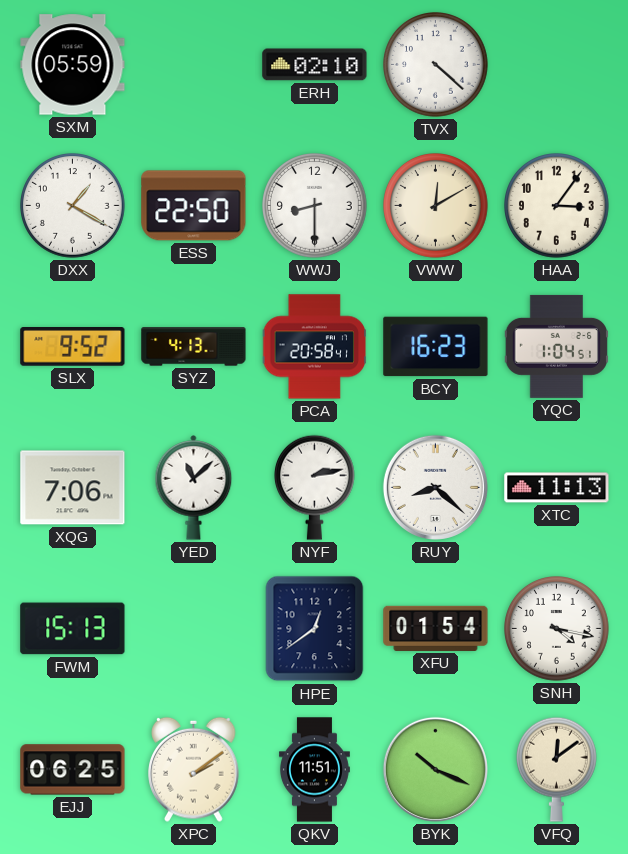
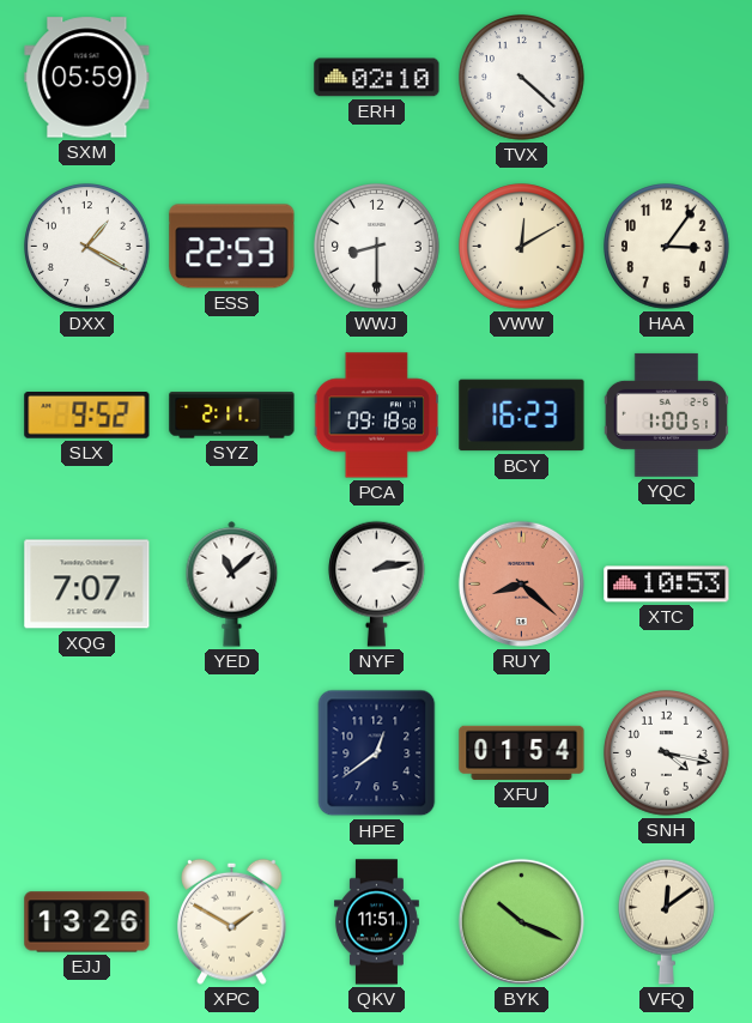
ESS: 22:50 -> 22:53 (232, 247)
SYZ: 4:13 -> 2:11 (232, 416)
PCA: 20:58 -> 09:18 (377, 416)
YQC: 1:04 -> 1:00 (666, 414)
XQG: 7:06 -> 7:07 (87, 585)
RUY dial: white -> salmon (521, 583)
XTC: 11:13 -> 10:53 (667, 585)
FWM: 15:13 -> none (73, 629)
EJJ: 06:25 -> 13:26 (87, 922)
XPC: 2:09 -> 1:50 (232, 921)
